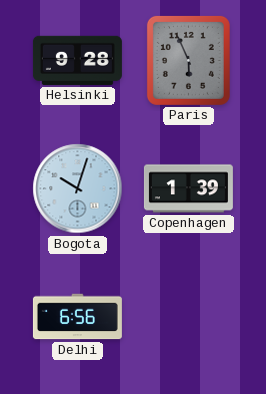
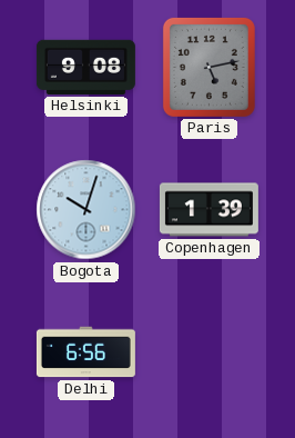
Helsinki: 9:28 -> 9:08 (85, 67)
Paris: 5:56 -> 5:13 (208, 67)
